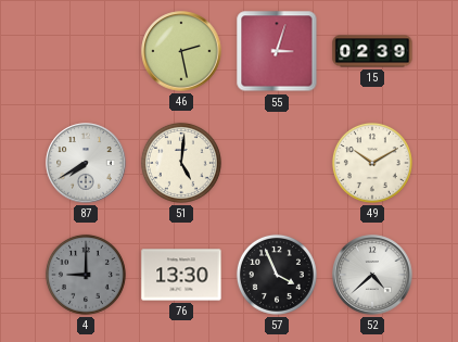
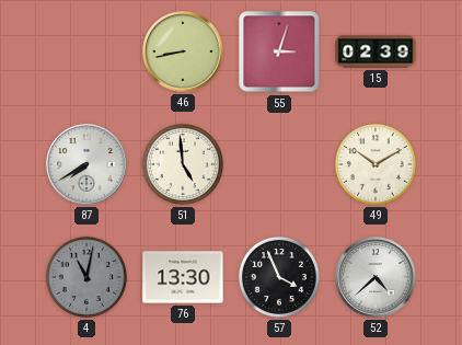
46: 2:28 -> 8:43 (183, 51)
51: 5:01 -> 4:59 (183, 164)
4: 9:00 -> 11:02 (86, 277)
